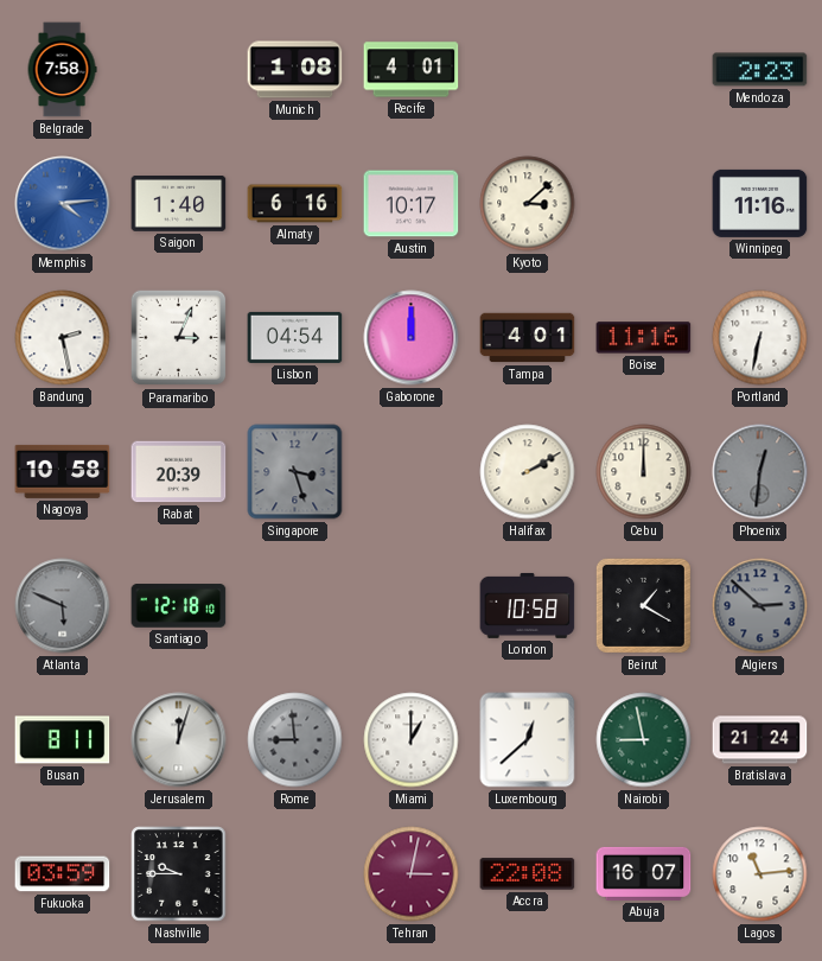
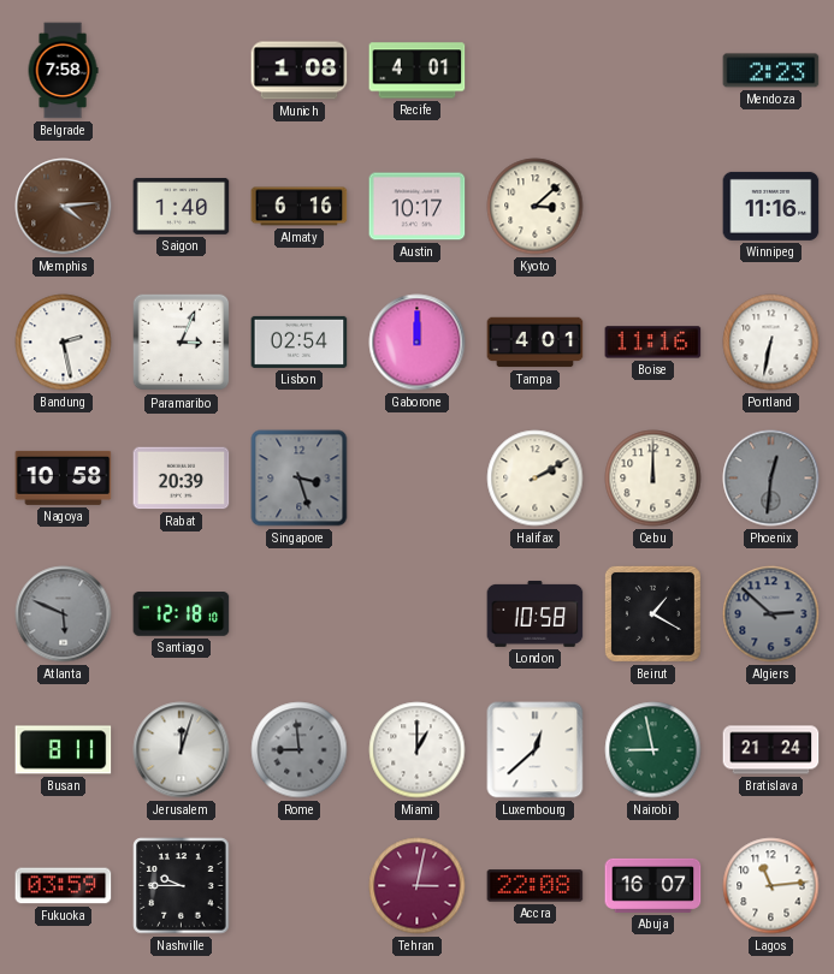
Memphis dial: blue -> brown (64, 207)
Lisbon: 04:54 -> 02:54 (300, 342)
